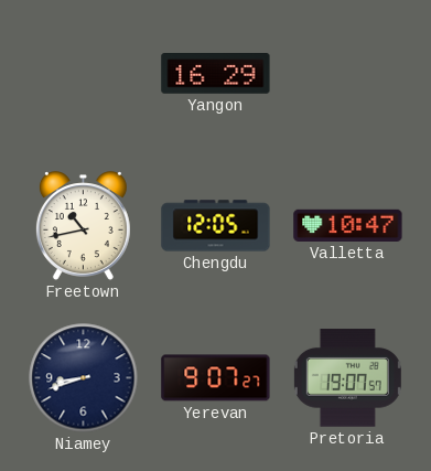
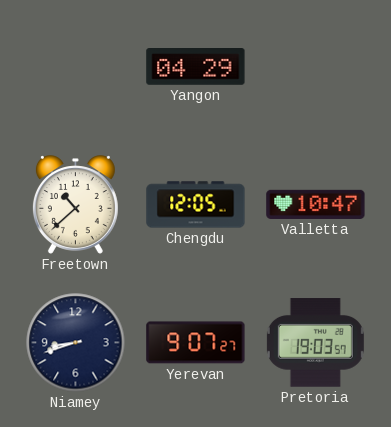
Yangon: 16:29 -> 04:29 (196, 67)
Freetown: 10:43 -> 10:38 (75, 205)
Pretoria: 19:07 -> 19:03 (315, 343)
